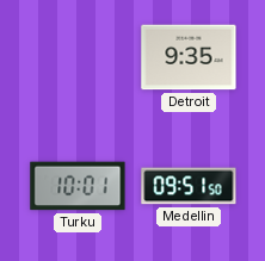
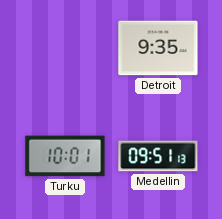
Medellin: 09:51:50 -> 09:51:13 (158, 156)
